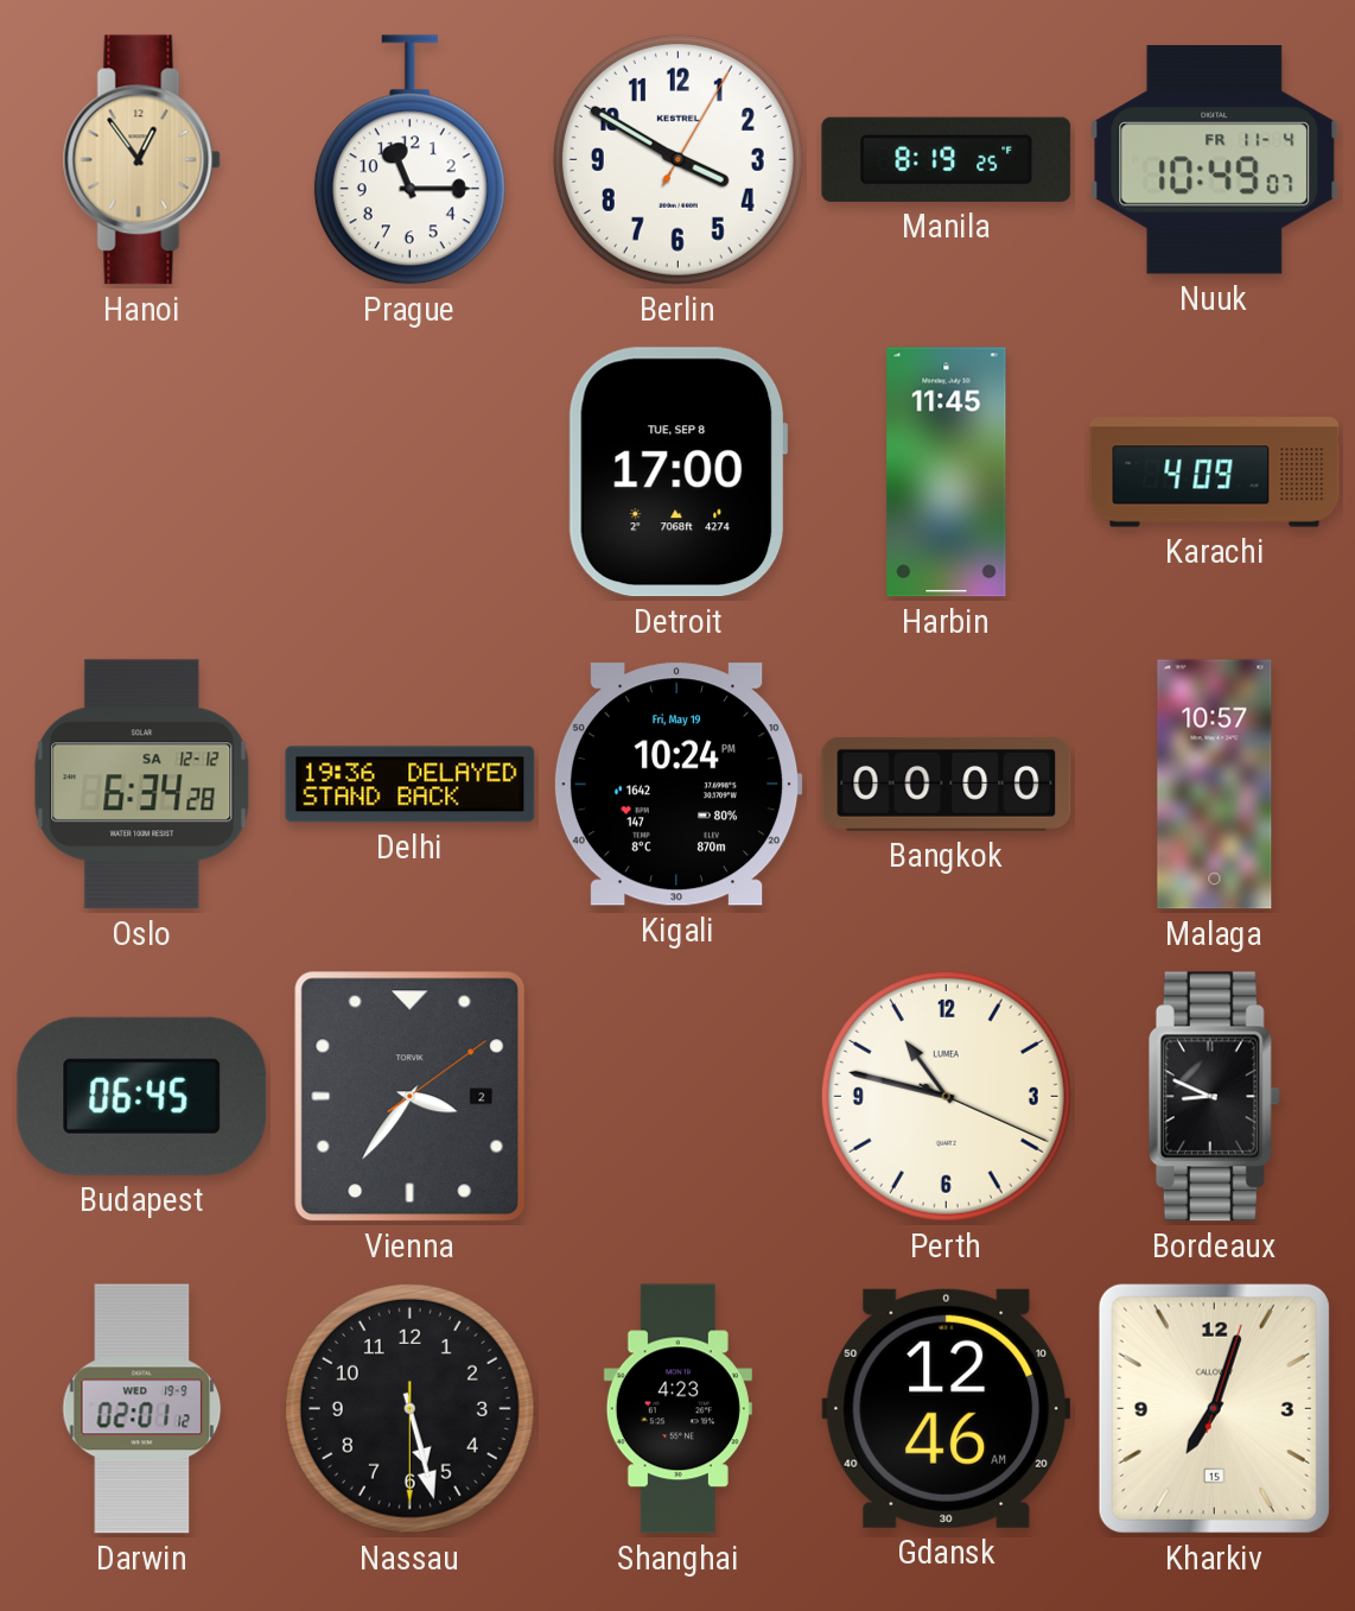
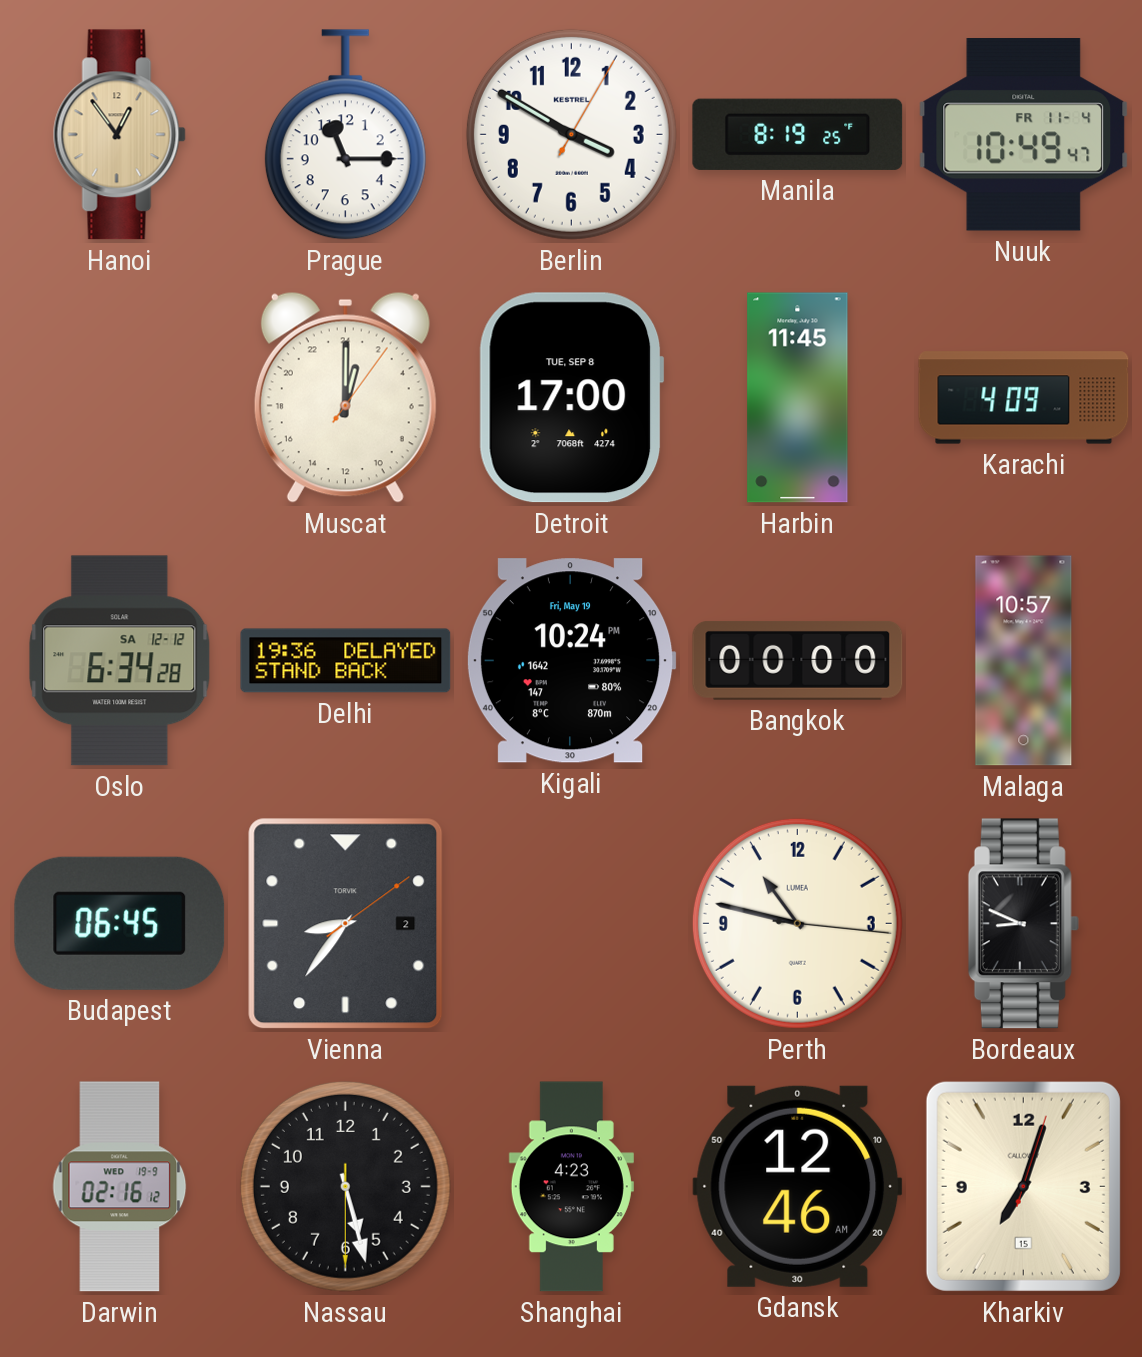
Nuuk: 10:49:07 -> 10:49:47 (1024, 135)
Muscat: none -> 1:00 (345, 397)
Vienna: 3:36 -> 8:36 (346, 924)
Perth: 10:47:19 -> 10:47:16 (797, 923)
Darwin: 02:01 -> 02:16 (120, 1187)
